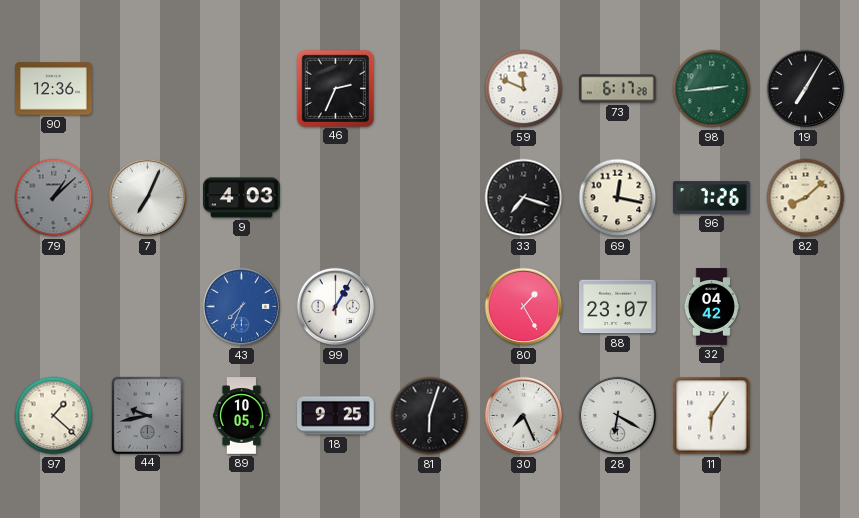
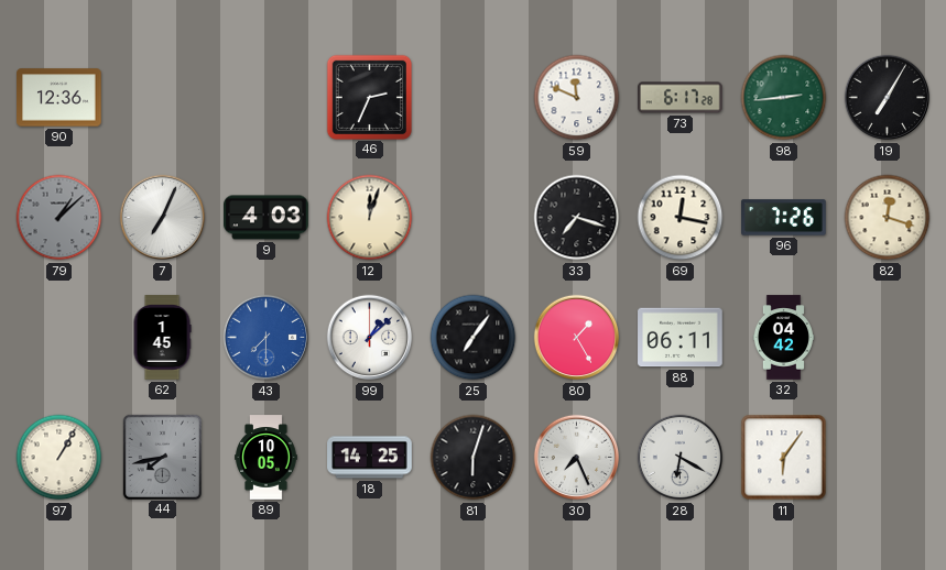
12: none -> 12:03 (370, 218)
82: 8:08 -> 12:18 (888, 218)
62: none -> 1:45 (162, 338)
43: 7:34 -> 7:30 (267, 338)
99: 1:05 -> 1:08 (370, 338)
25: none -> 7:06 (474, 338)
88: 23:07 -> 06:11 (681, 338)
97: 1:22 -> 1:05 (59, 458)
44: 9:43 -> 7:43 (162, 457)
18: 9:25 -> 14:25 (370, 458)
